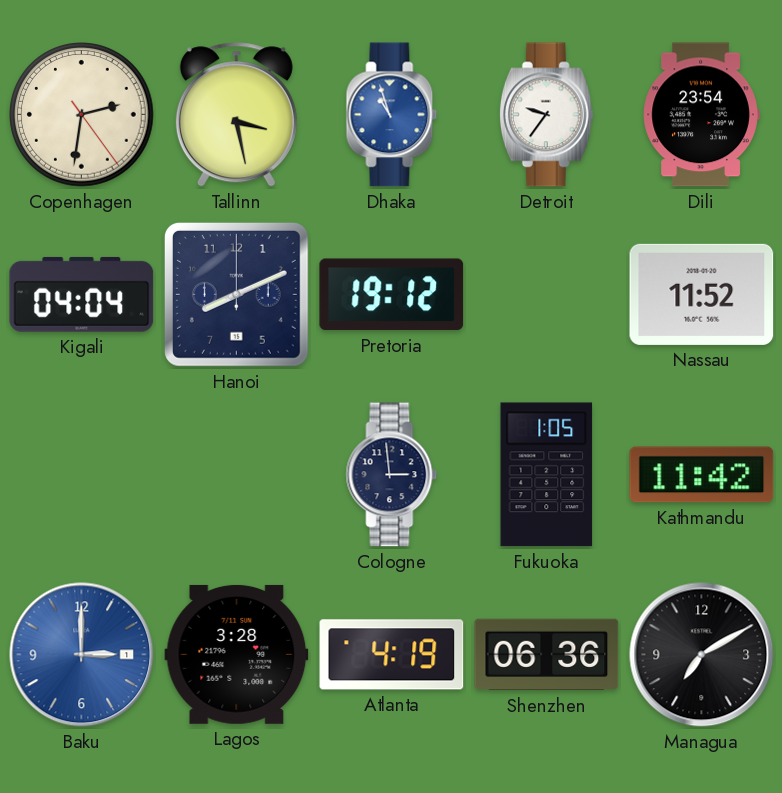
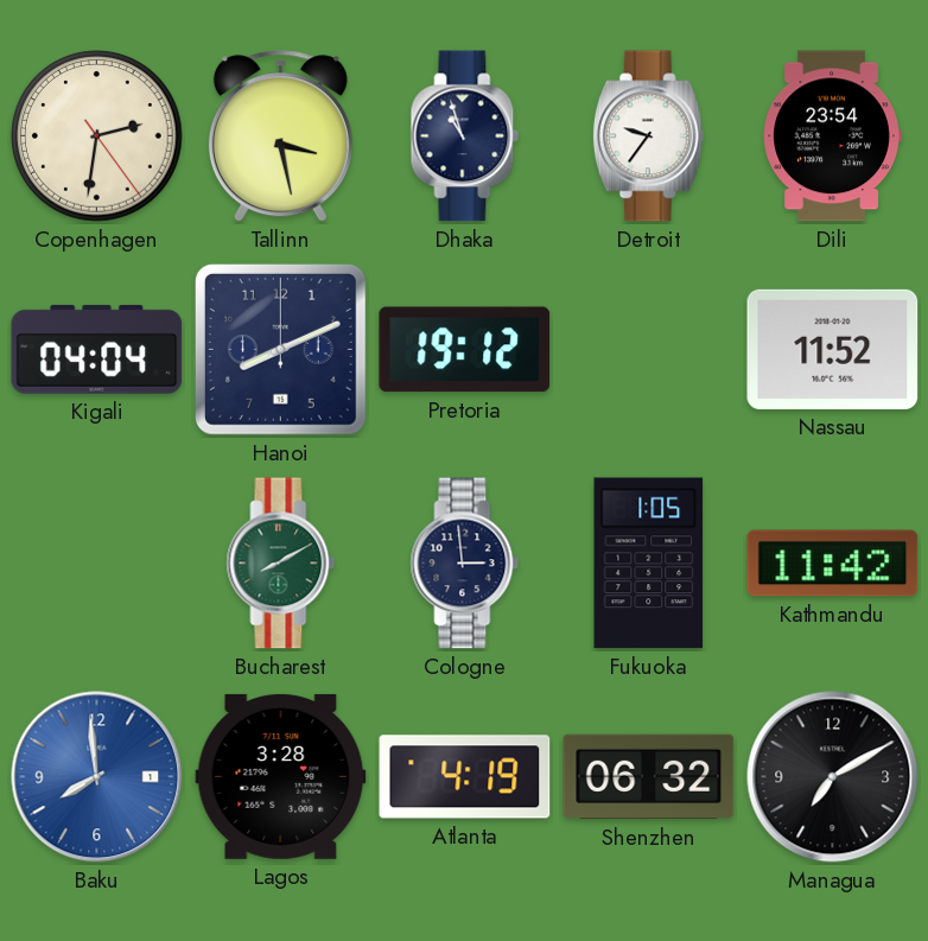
Dhaka dial: blue -> navy (465, 136)
Bucharest: none -> 8:10 (281, 564)
Baku: 3:00 -> 7:59 (97, 777)
Shenzhen: 06:36 -> 06:32 (649, 777)
